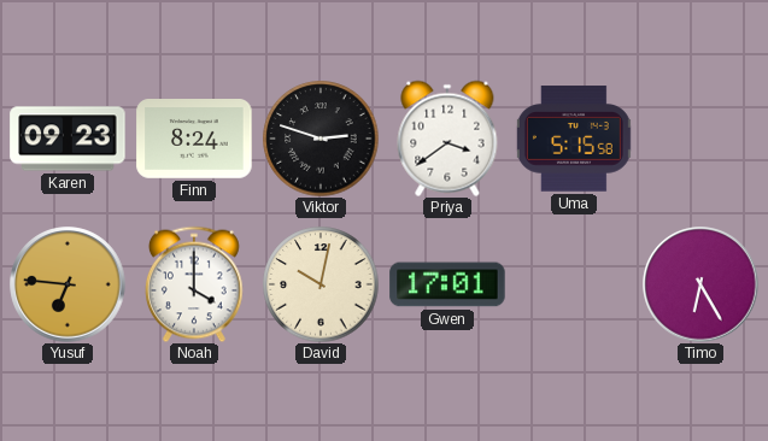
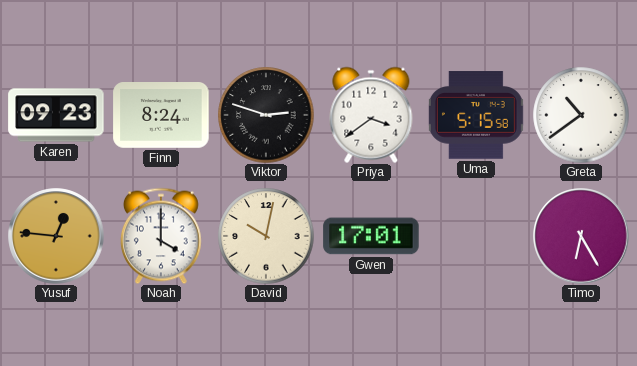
Greta: none -> 10:39 (581, 115)
Yusuf: 6:46 -> 12:46 (56, 236)
